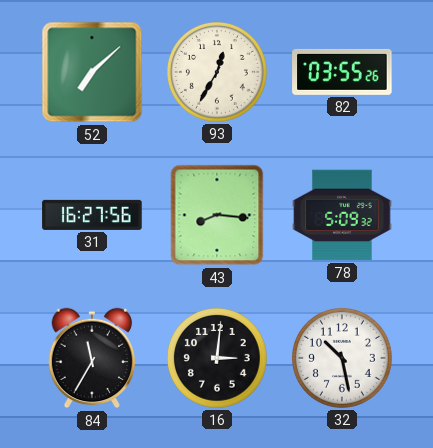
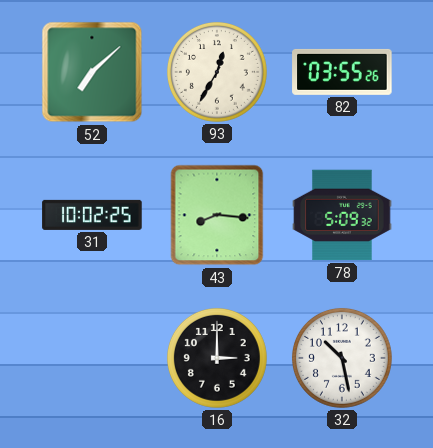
31: 16:27 -> 10:02 (92, 215)
84: 11:35 -> none (92, 358)
16: 3:01 -> 3:00 (217, 358)
